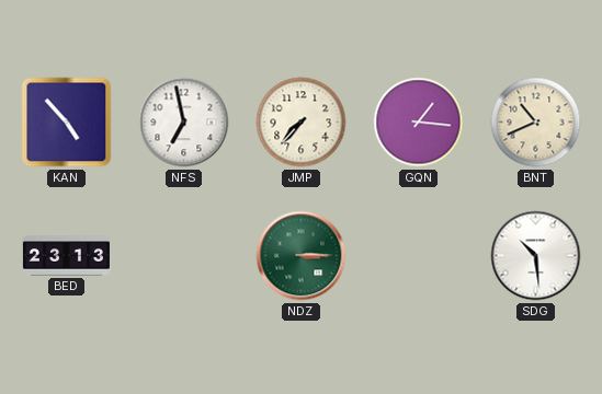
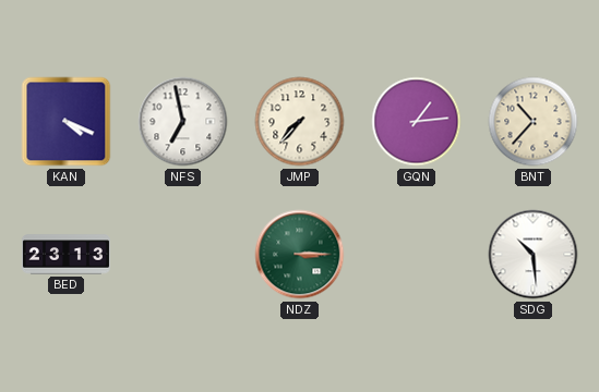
KAN: 4:53 -> 4:19 (67, 122)
GQN: 1:16 -> 1:14 (417, 122)
BNT: 10:41 -> 10:37 (534, 122)
